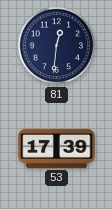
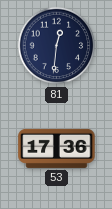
53: 17:39 -> 17:36 (57, 148)
